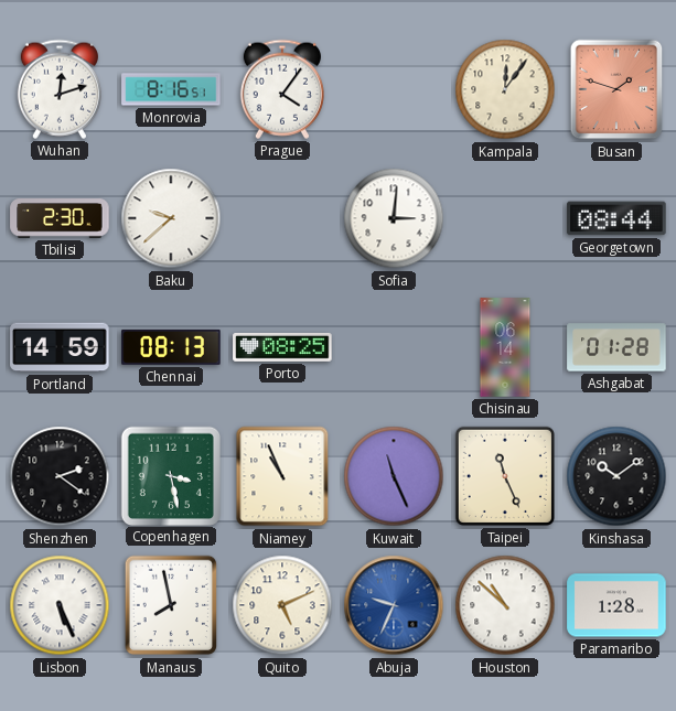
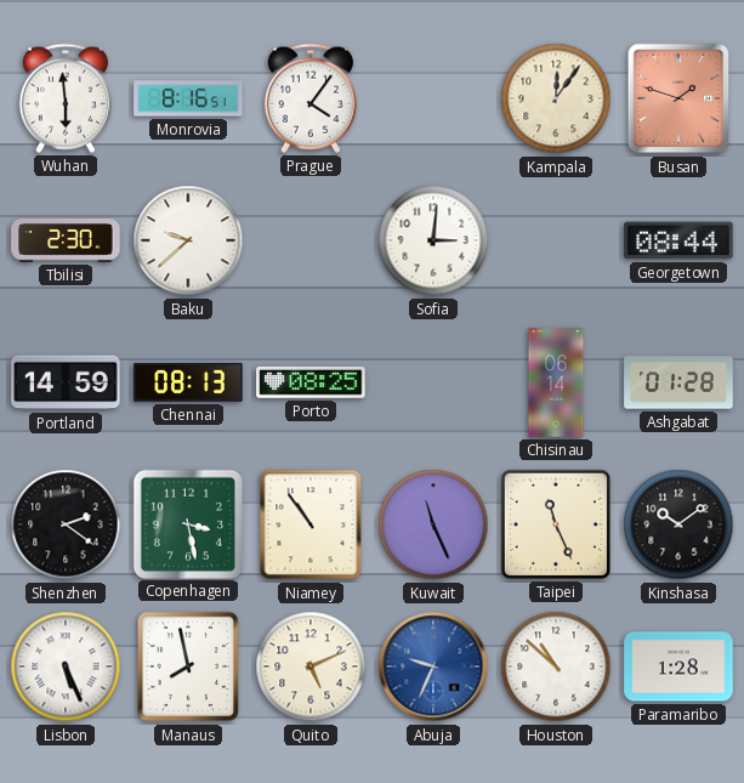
Wuhan: 12:12 -> 5:59 (66, 98)
Niamey: 10:56 -> 10:54 (311, 524)
